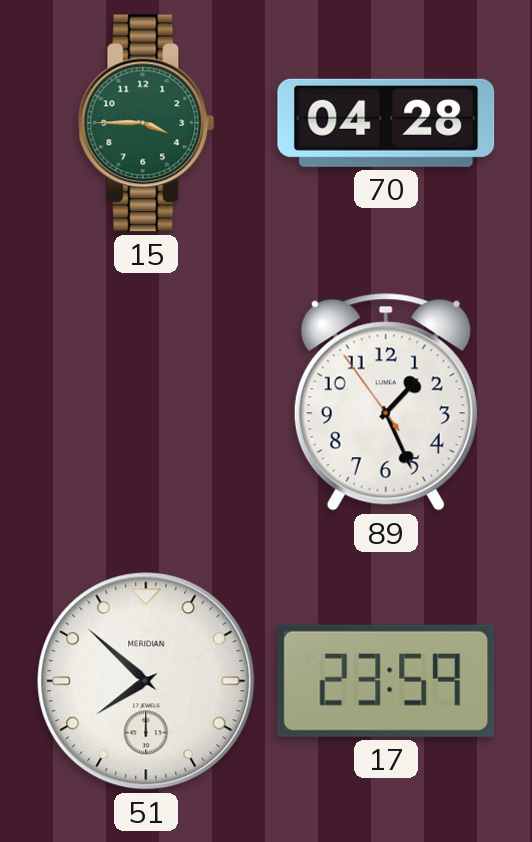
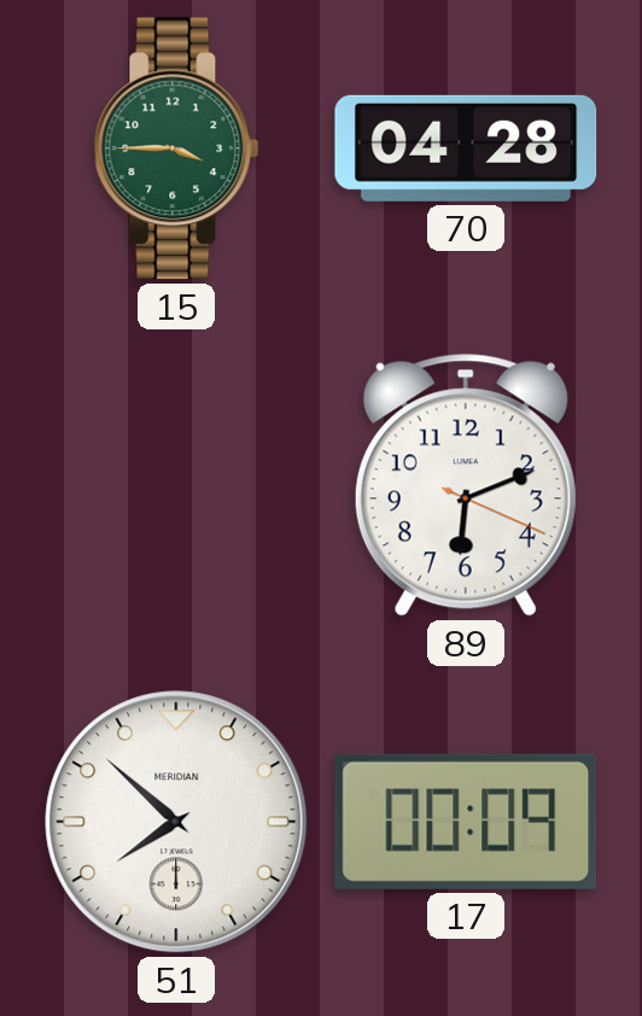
89: 1:25 -> 6:11 (466, 485)
17: 23:59 -> 00:09 (466, 822)
